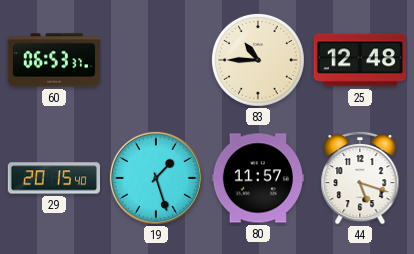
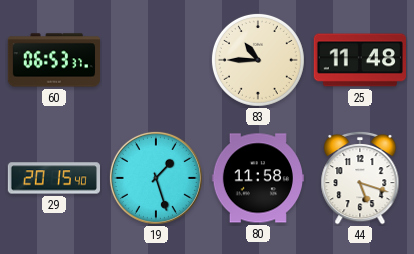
25: 12:48 -> 11:48 (359, 60)
80: 11:57 -> 11:58 (257, 178)
